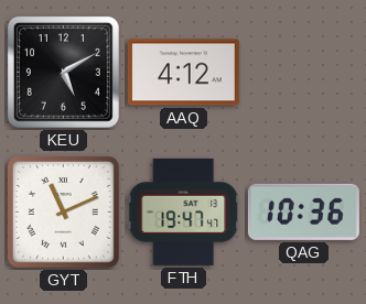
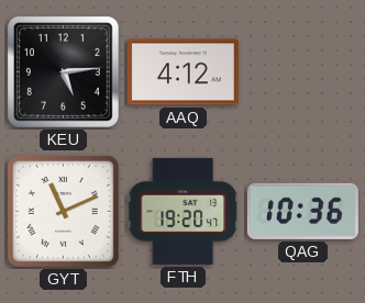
KEU: 5:10 -> 5:14 (63, 71)
FTH: 19:47 -> 19:20 (184, 211)
